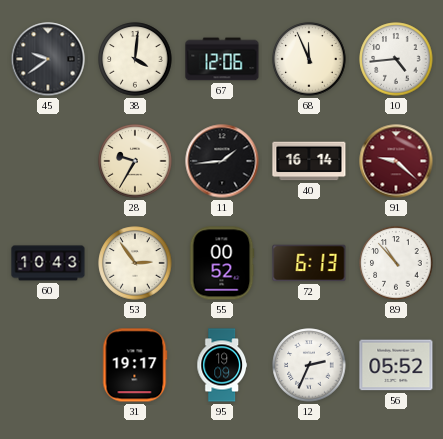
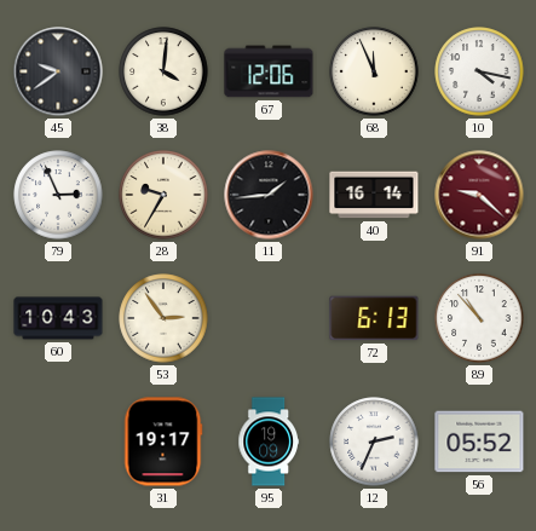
10: 4:44 -> 4:17 (479, 71)
79: none -> 2:56 (58, 195)
55: 00:52 -> none (222, 263)
